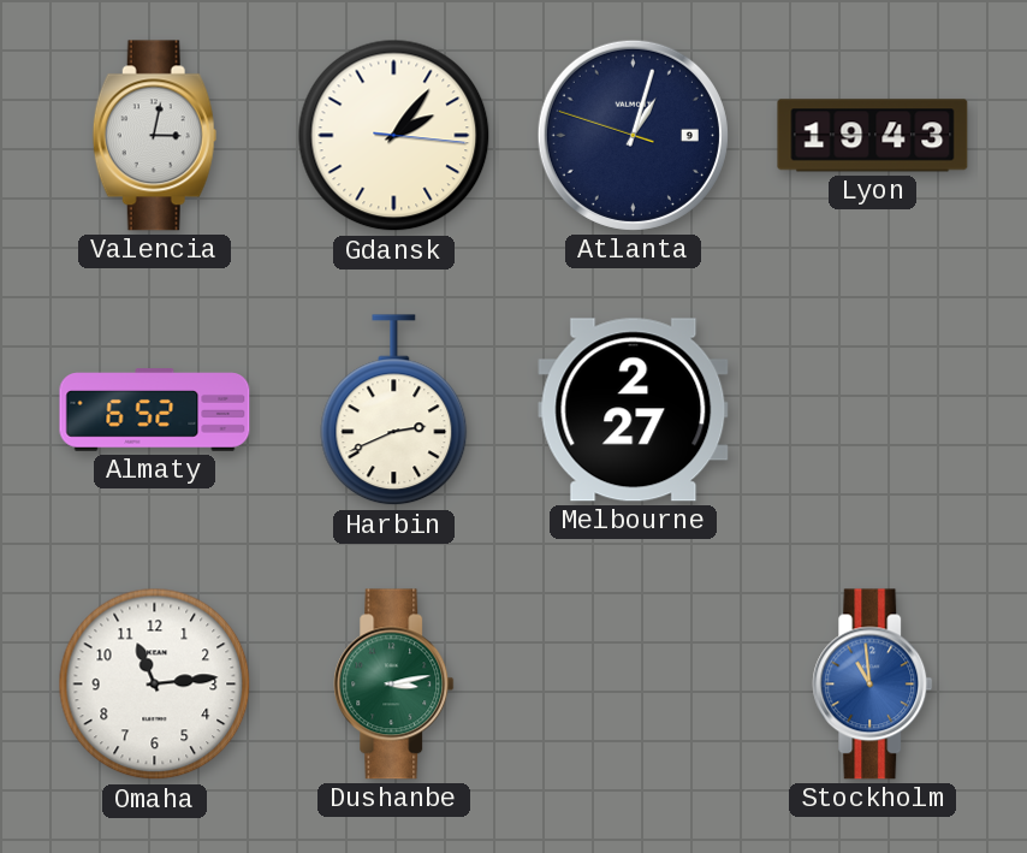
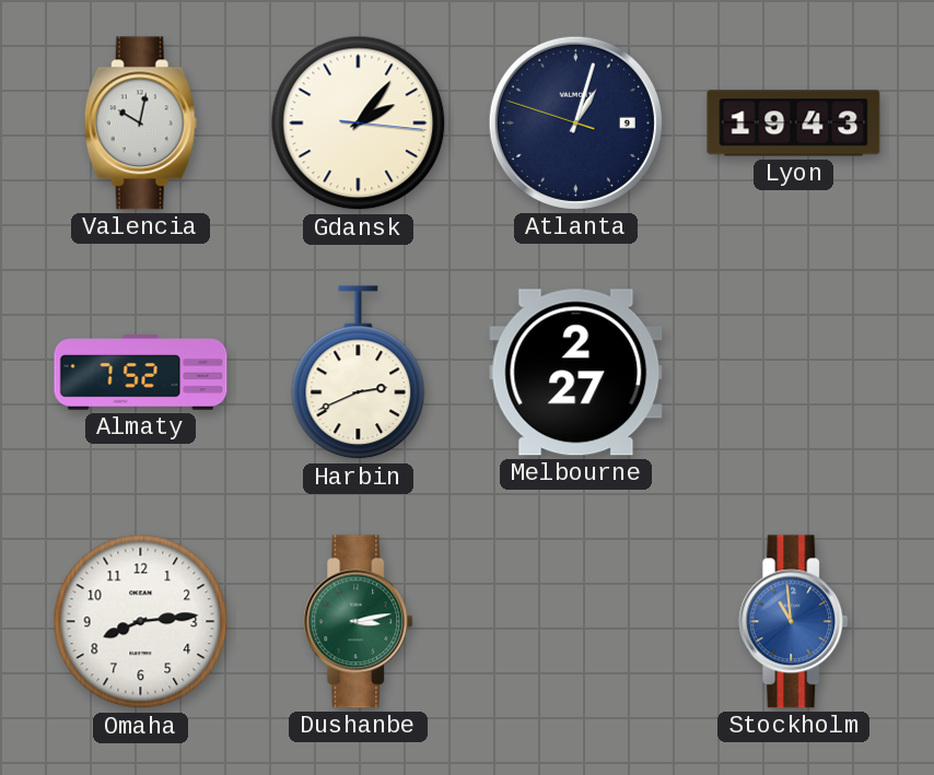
Valencia: 3:02 -> 10:02 (140, 124)
Almaty: 6:52 -> 7:52 (141, 373)
Omaha: 11:14 -> 8:14 (141, 622)
